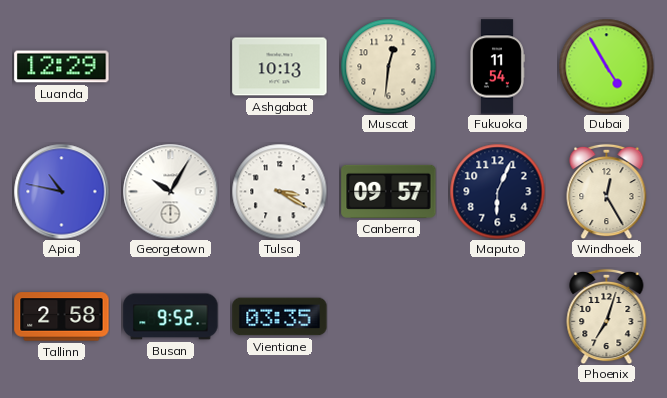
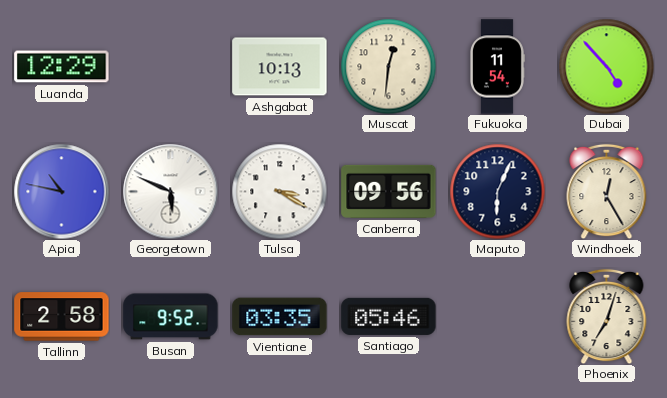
Dubai: 4:55 -> 4:53 (606, 66)
Georgetown: 10:05 -> 5:49 (170, 191)
Canberra: 09:57 -> 09:56 (389, 191)
Santiago: none -> 05:46 (389, 316)
